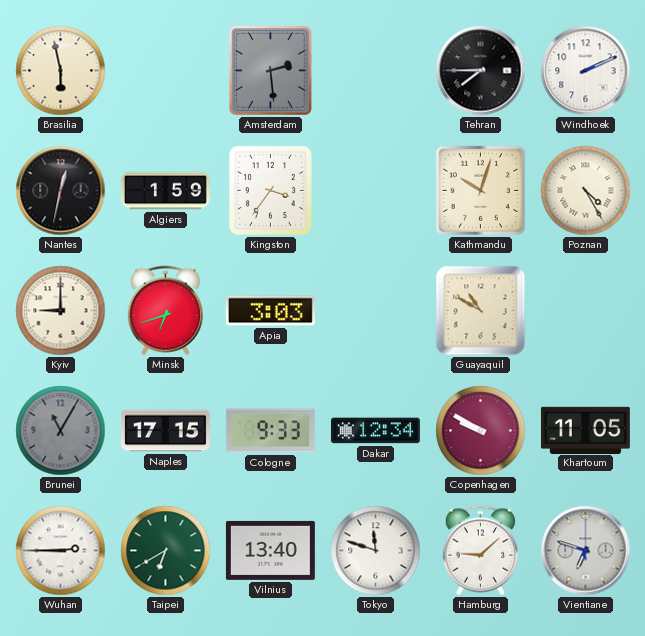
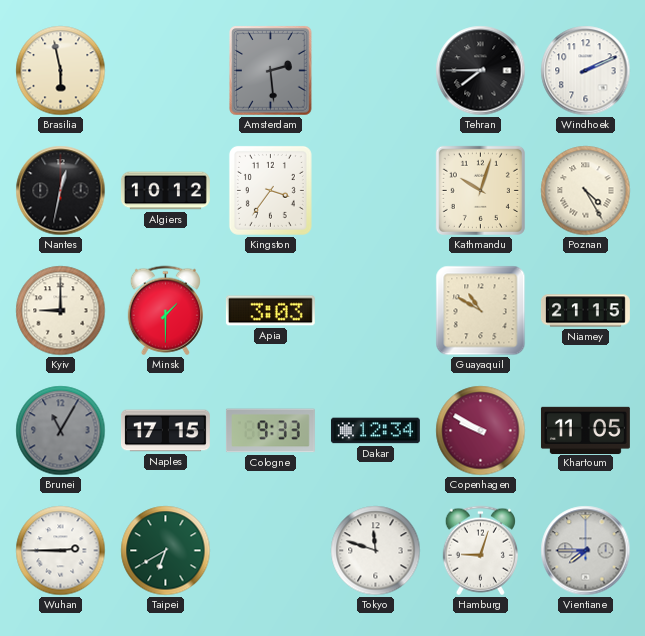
Algiers: 1:59 -> 10:12 (165, 191)
Minsk: 6:42 -> 1:30 (165, 311)
Niamey: none -> 21:15 (585, 311)
Vilnius: 13:40 -> none (270, 550)
Hamburg: 9:08 -> 9:03 (480, 551)
Vientiane: 6:48 -> 7:45 (586, 551)
